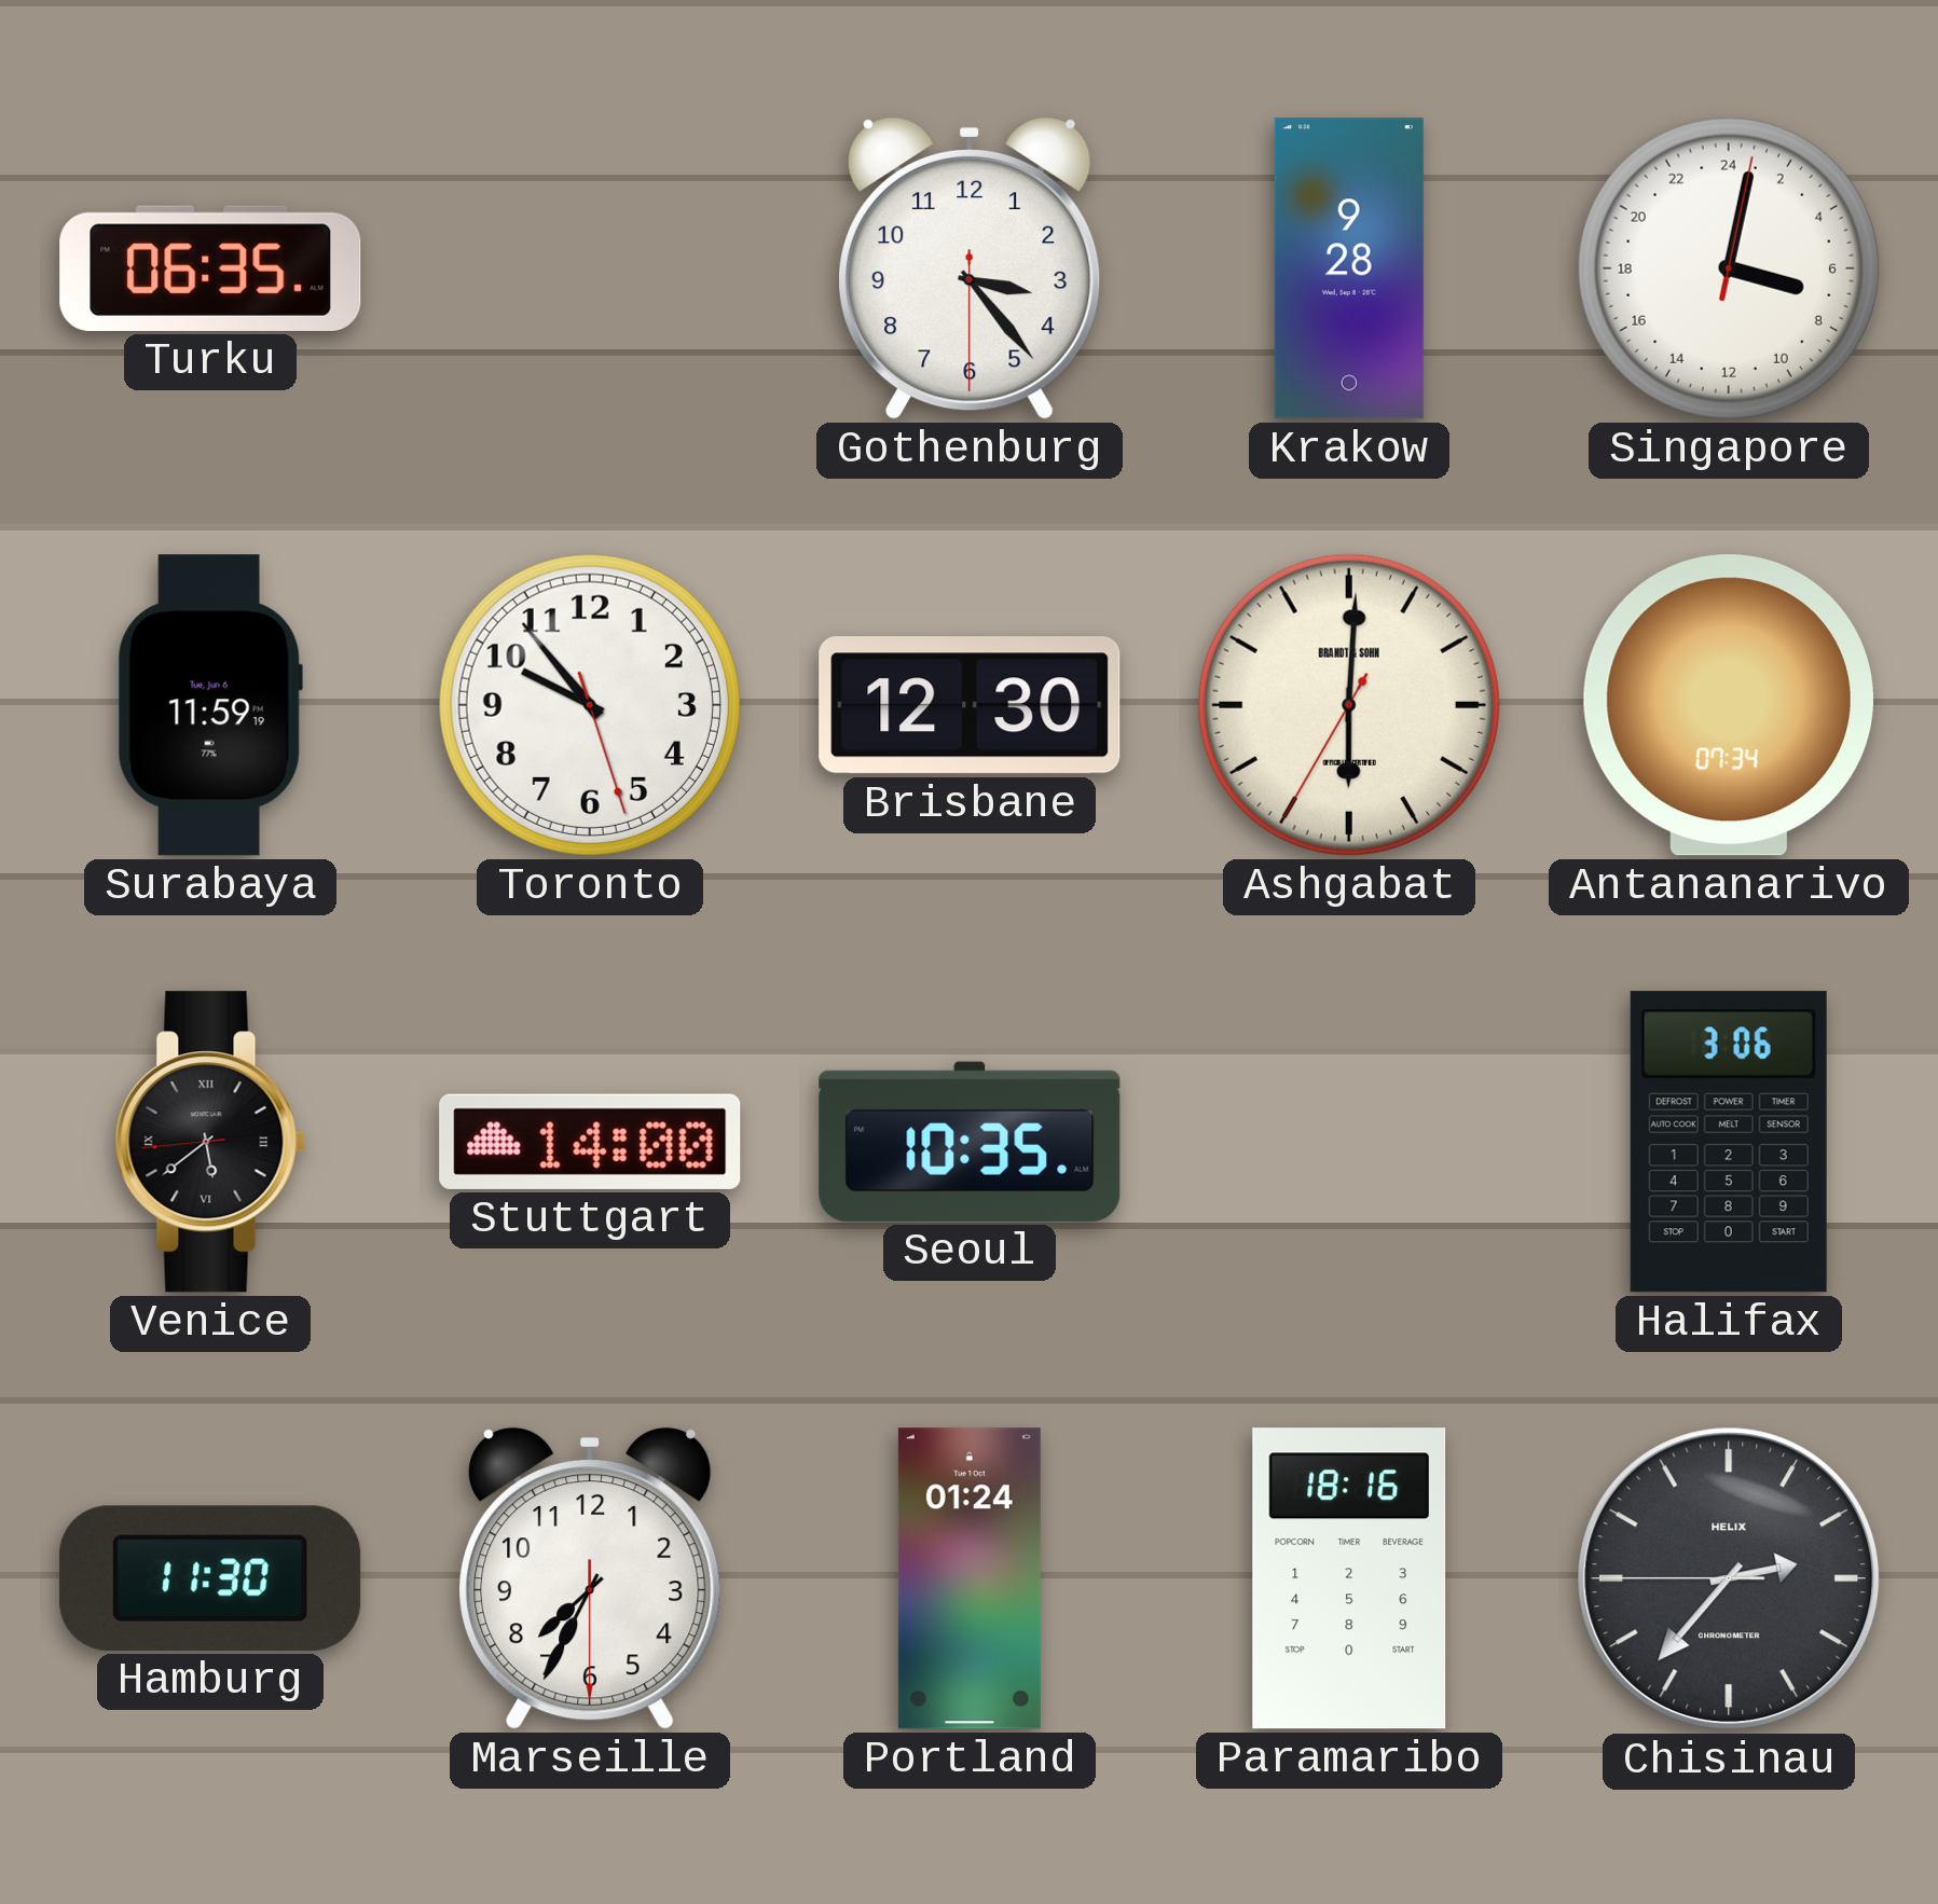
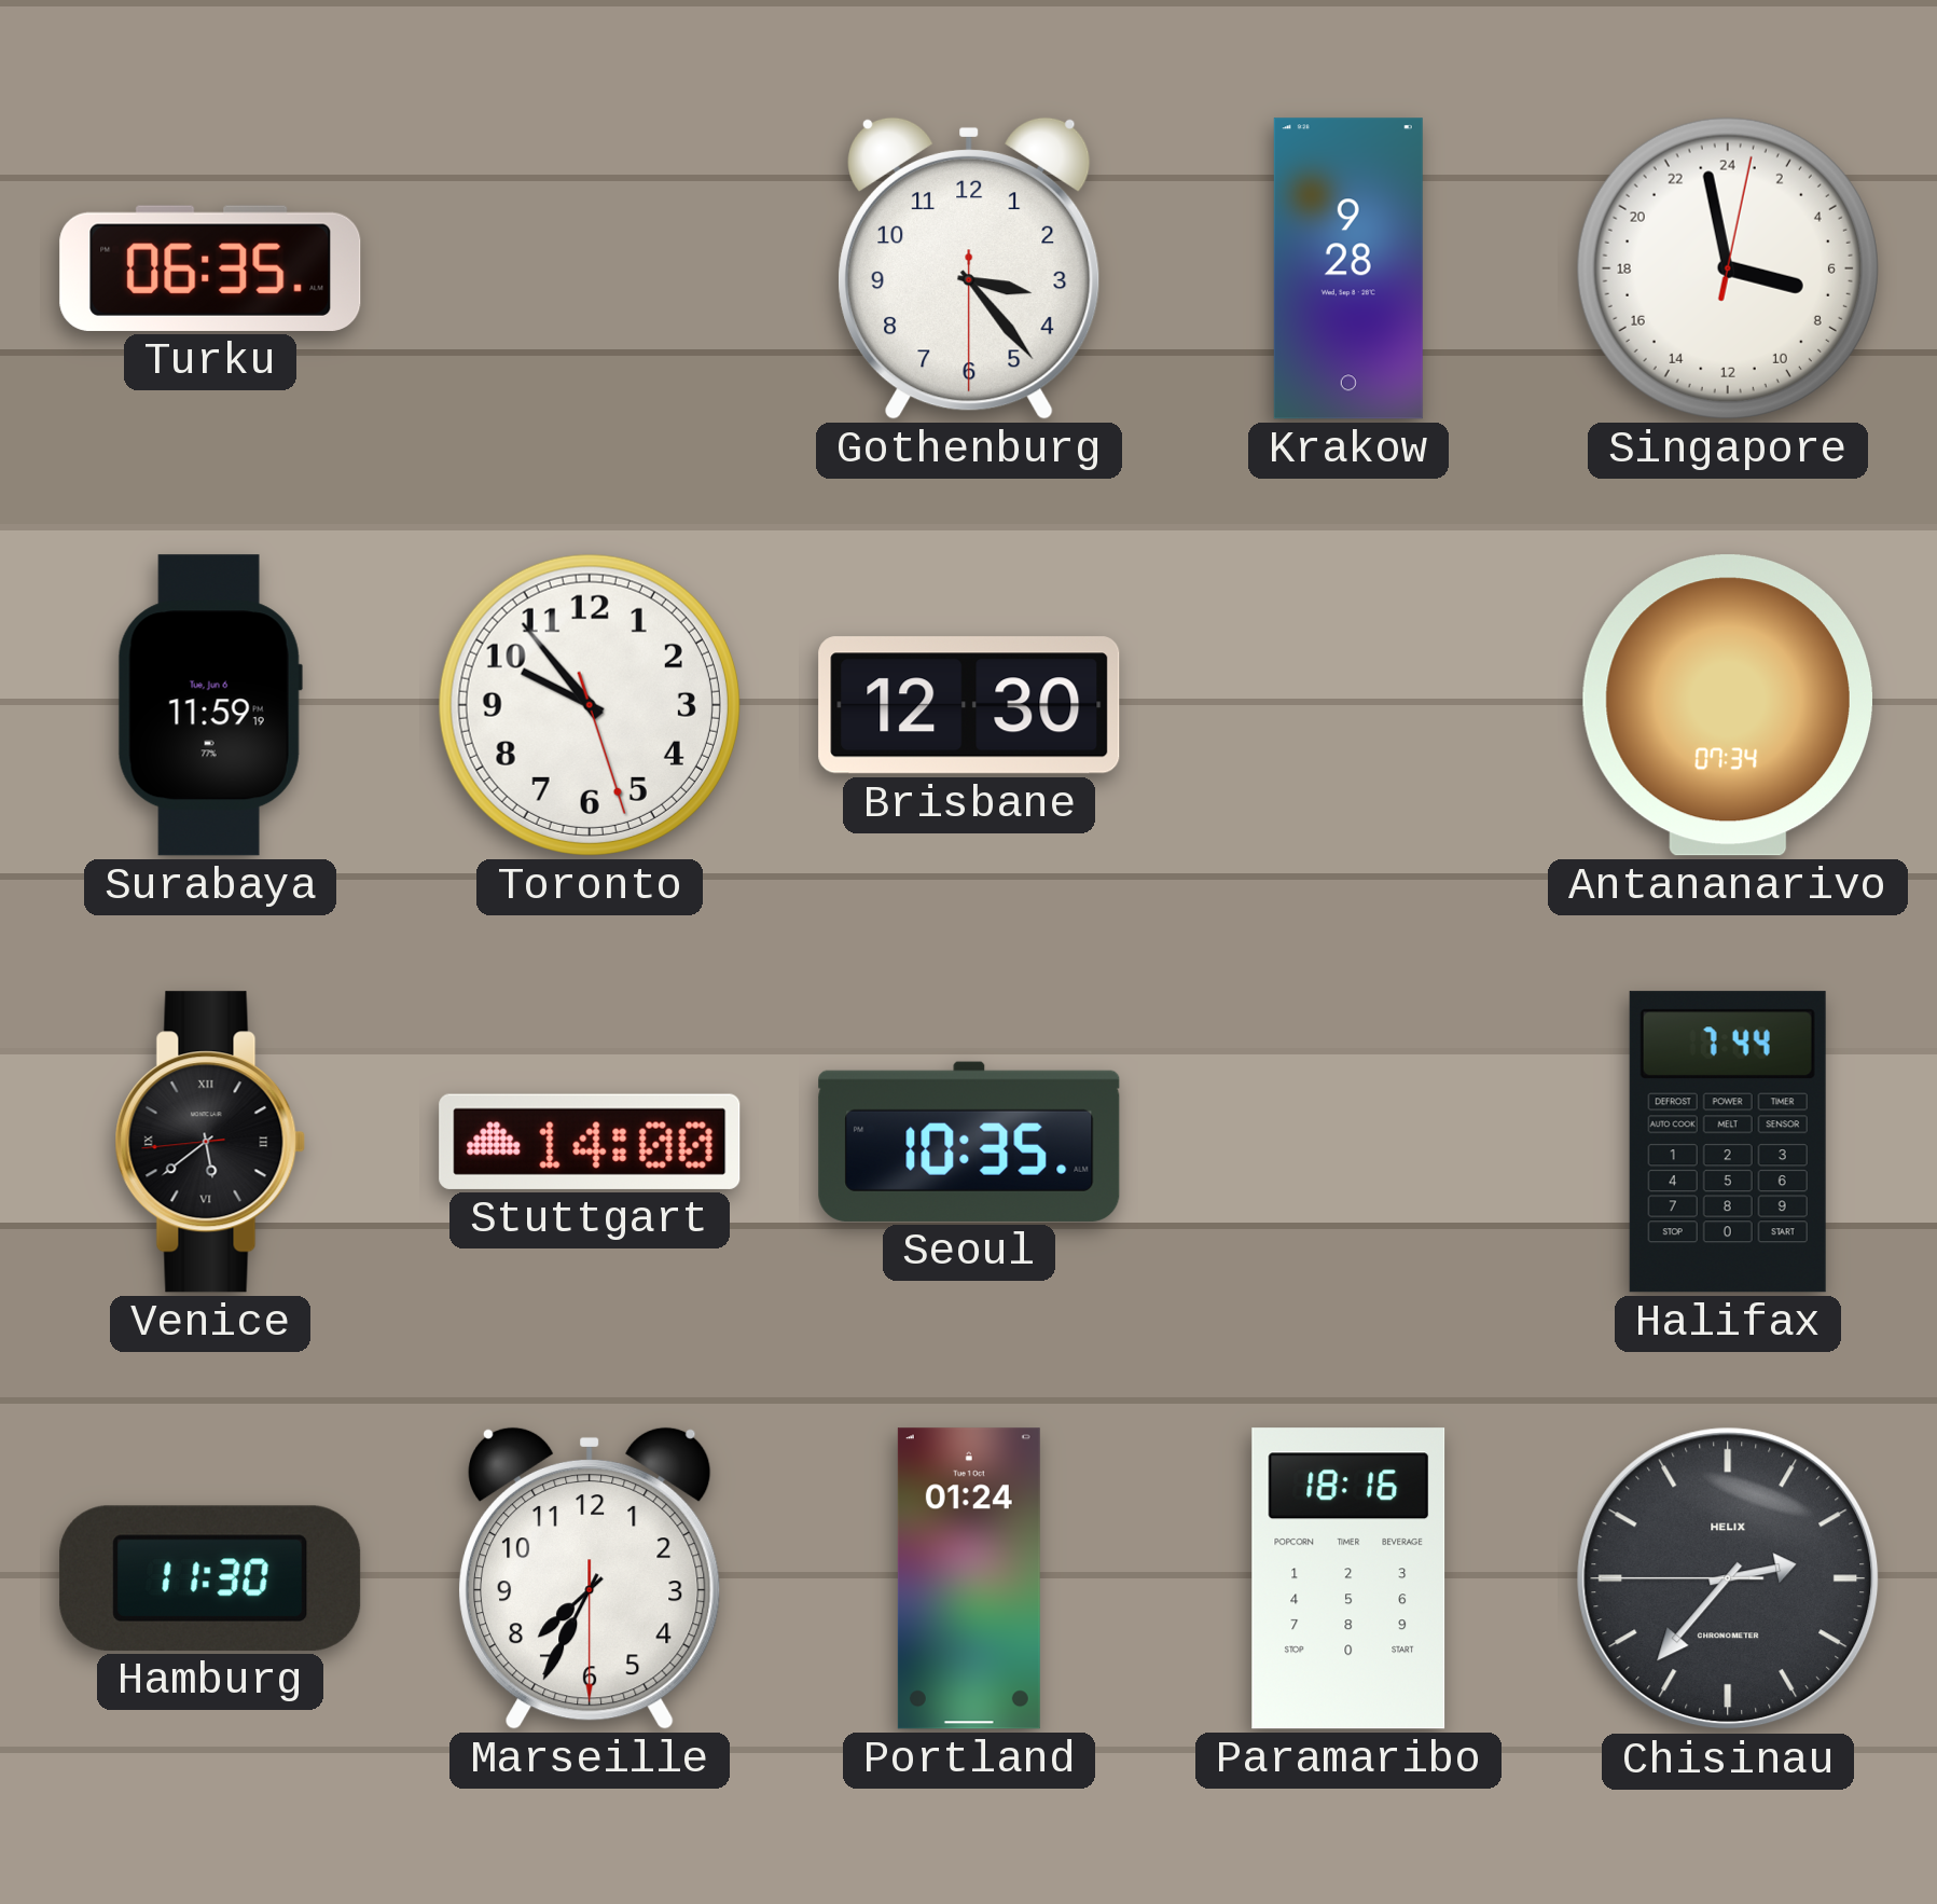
Singapore: 7:02 -> 6:58 (1728, 268)
Ashgabat: 6:00 -> none (1349, 705)
Halifax: 3:06 -> 7:44 (1728, 1142)
